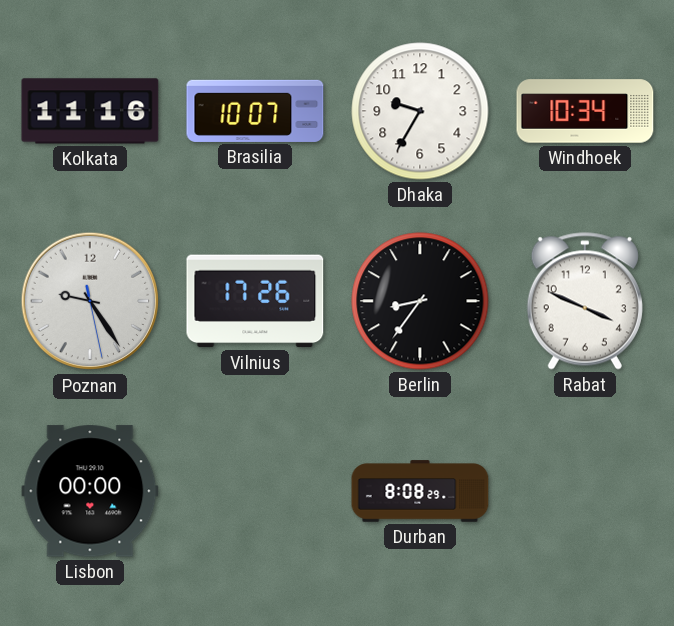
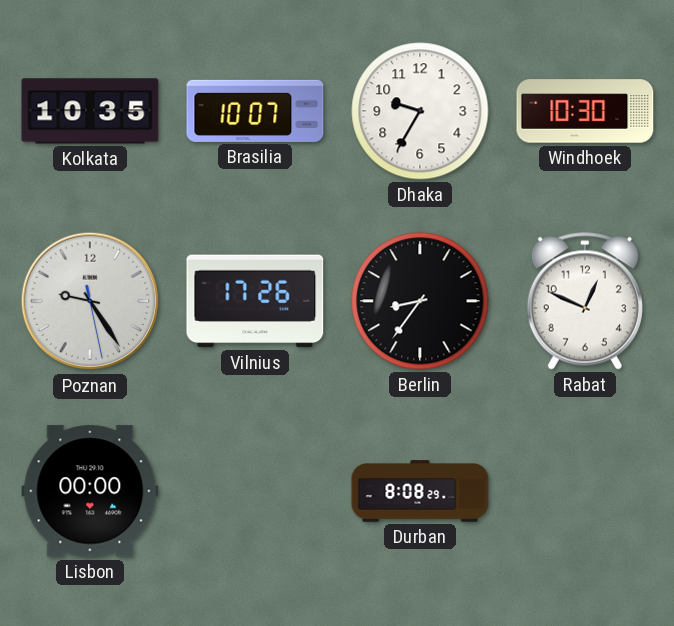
Kolkata: 11:16 -> 10:35 (90, 111)
Windhoek: 10:34 -> 10:30 (585, 111)
Rabat: 3:49 -> 12:49 (585, 301)
